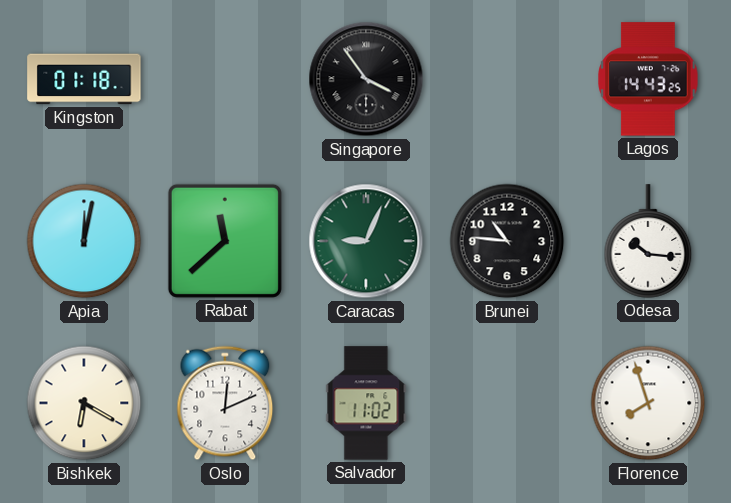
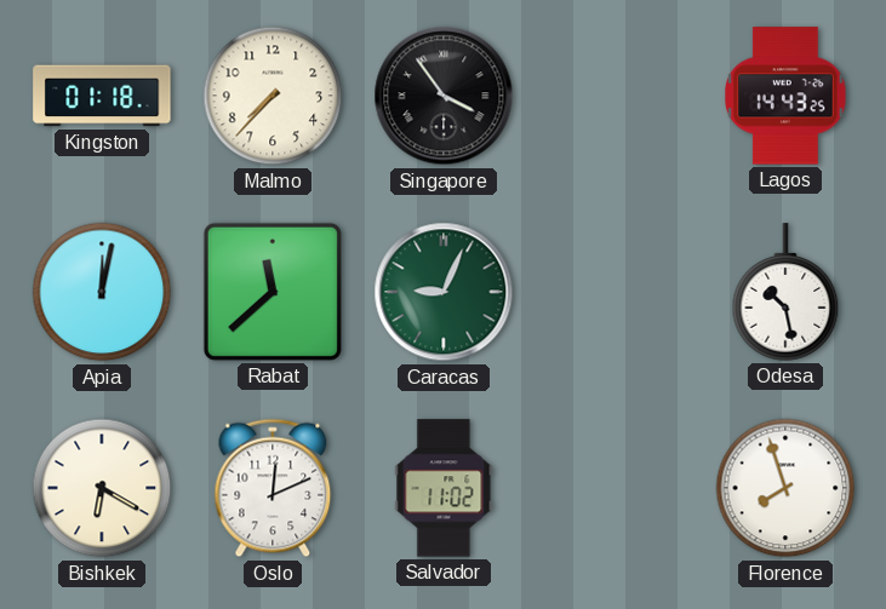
Malmo: none -> 7:37 (273, 96)
Brunei: 10:46 -> none (507, 241)
Odesa: 10:16 -> 10:28 (785, 292)
